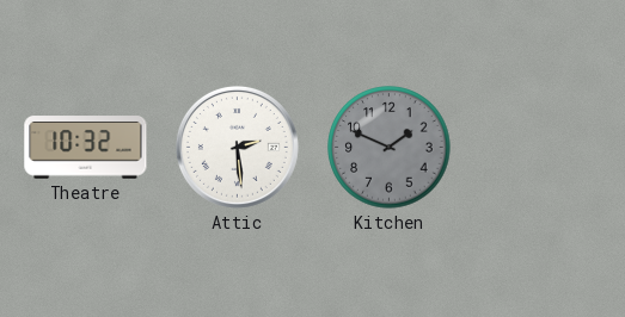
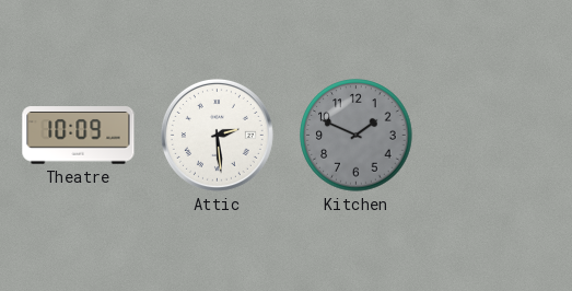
Theatre: 10:32 -> 10:09 (79, 136)
